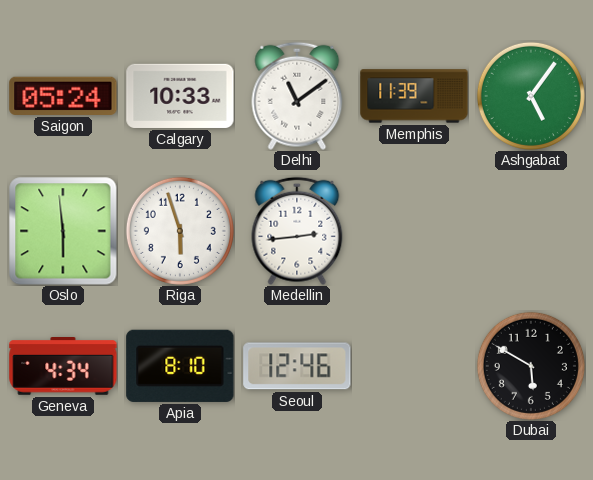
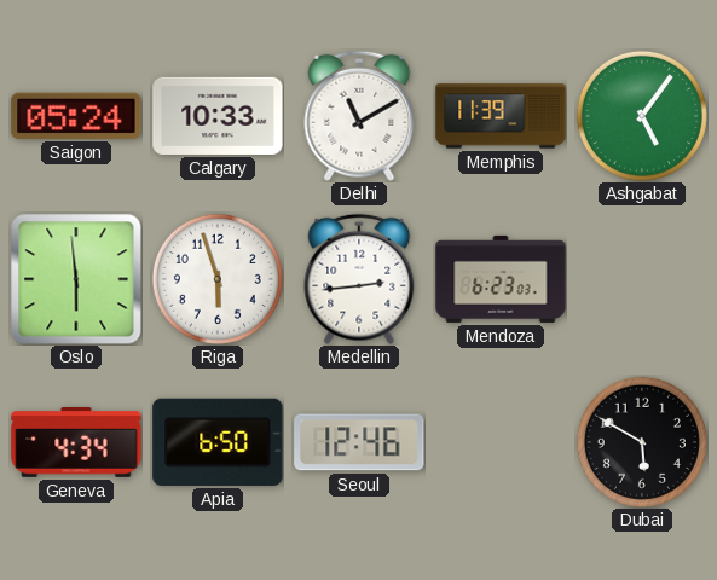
Delhi: 11:09 -> 11:10 (359, 116)
Mendoza: none -> 6:23 (501, 279)
Apia: 8:10 -> 6:50 (218, 442)
